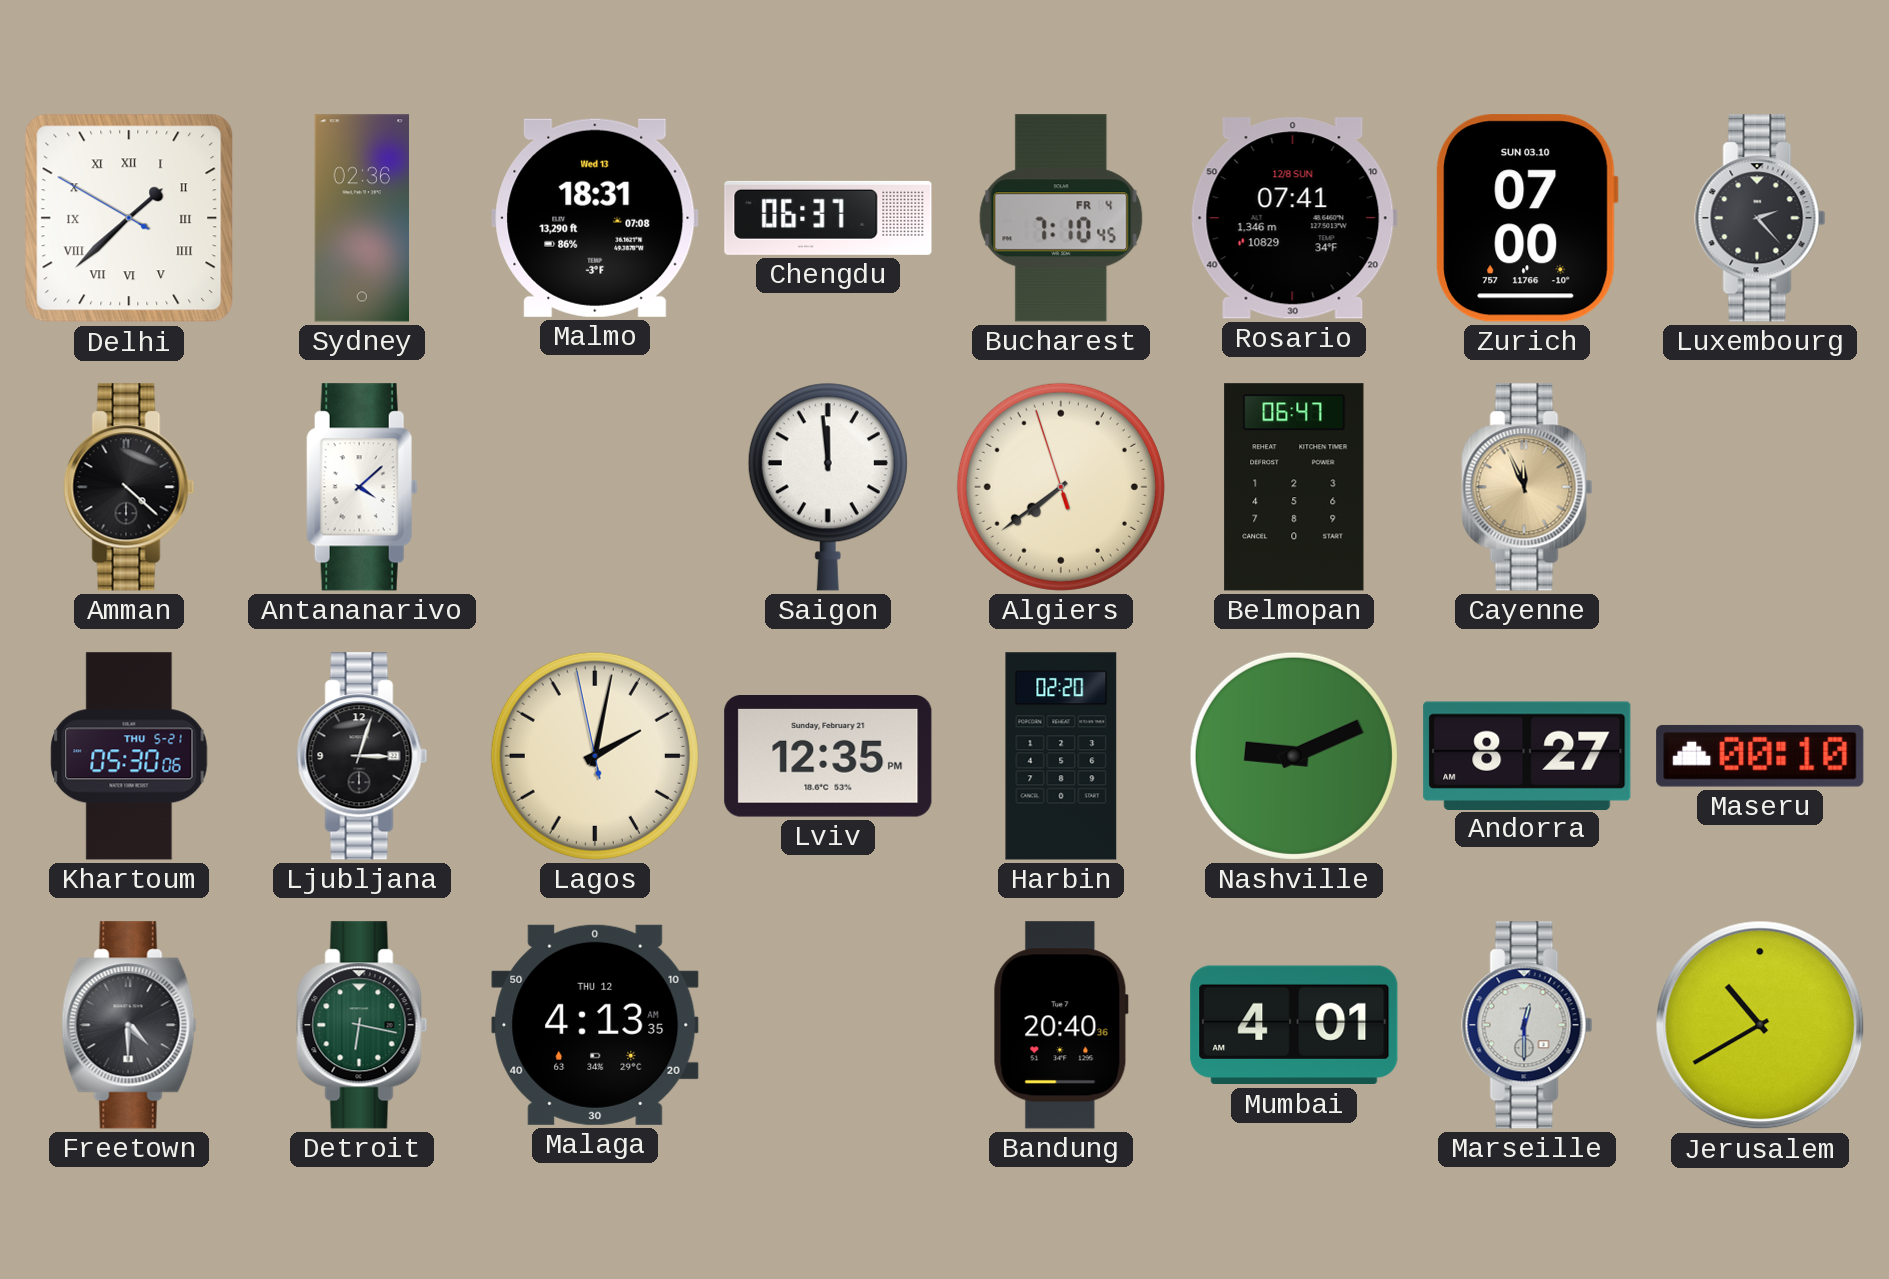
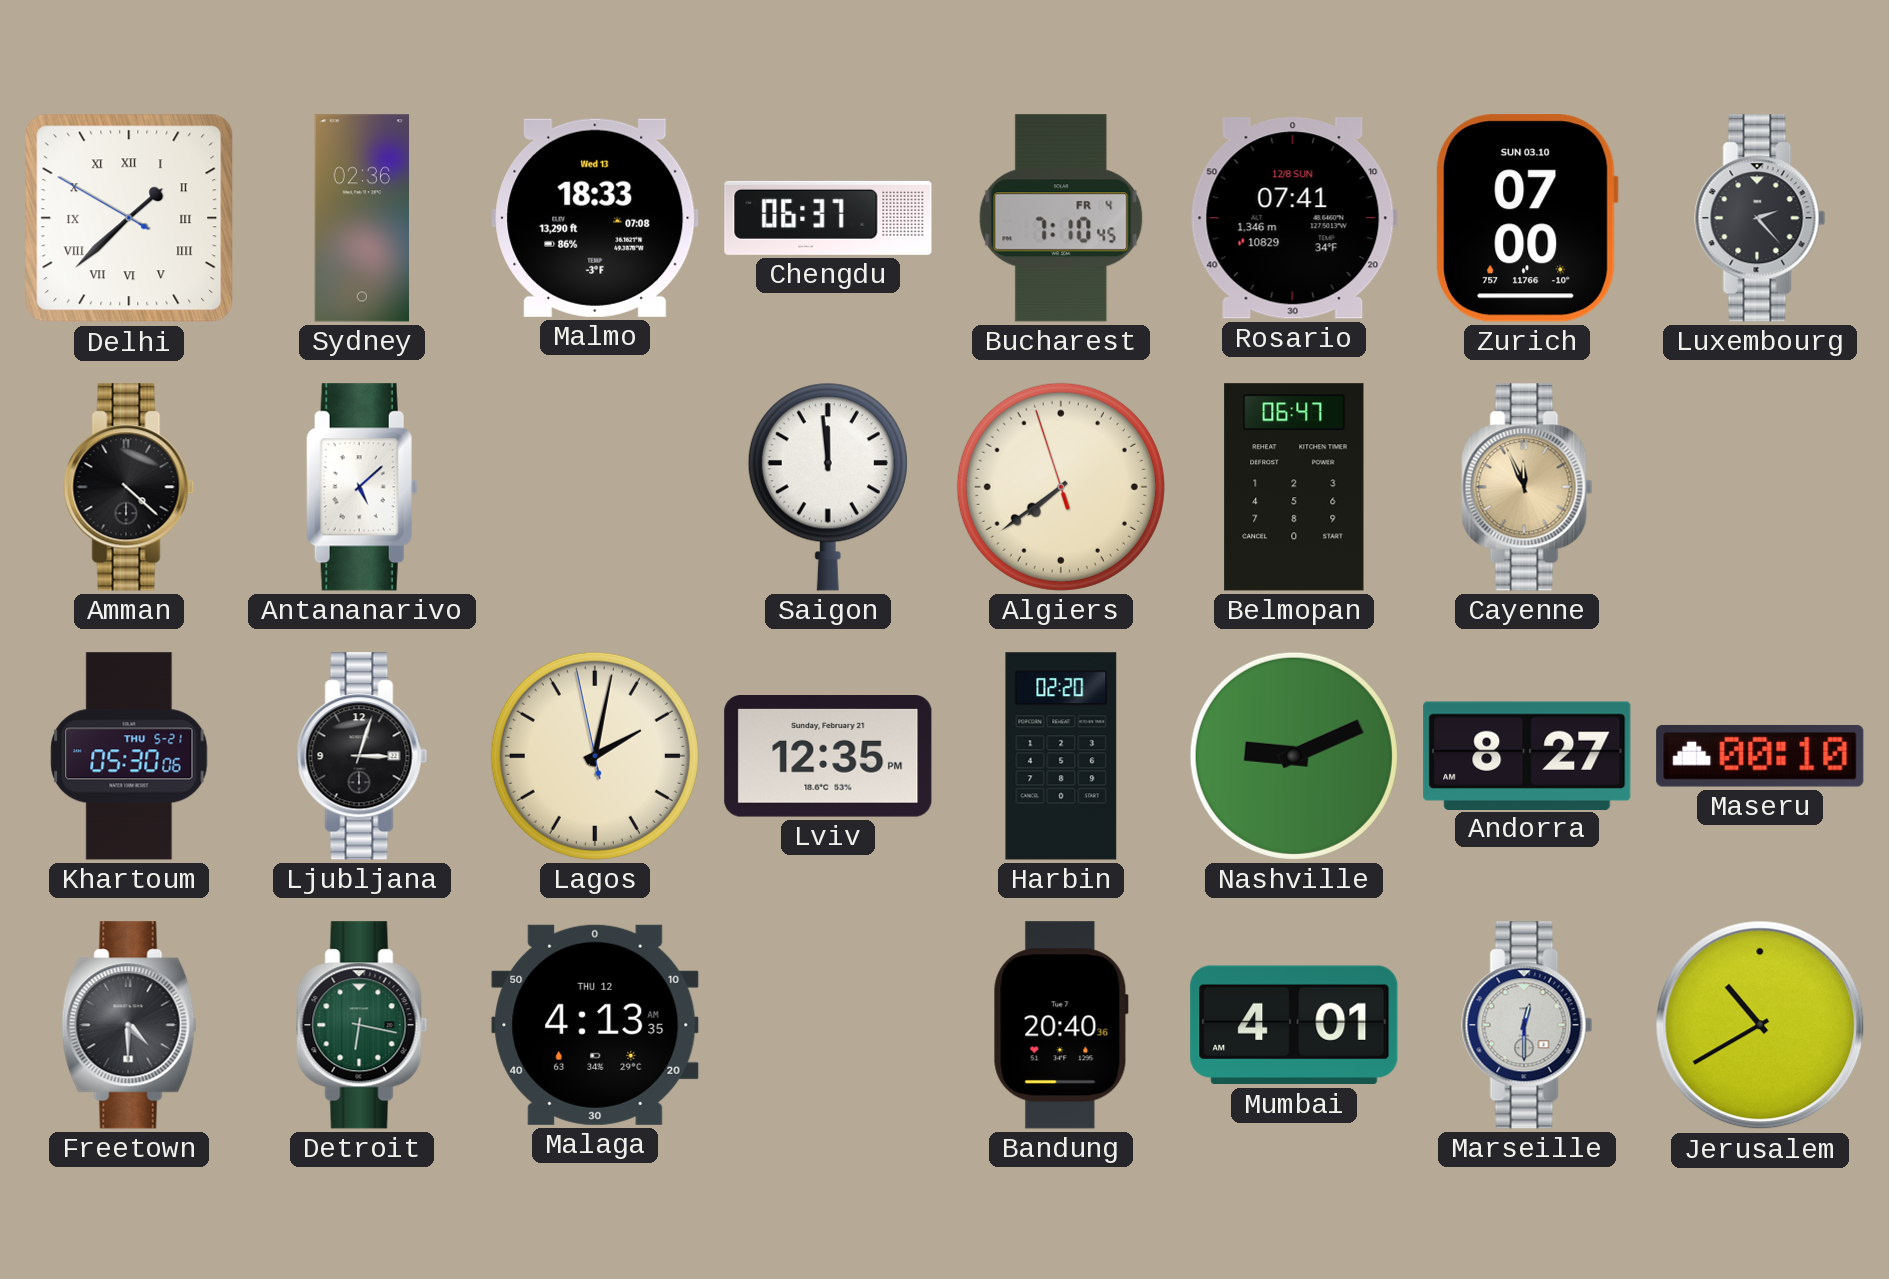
Malmo: 18:31 -> 18:33 (595, 218)
Antananarivo: 4:08 -> 5:08 (362, 487)
